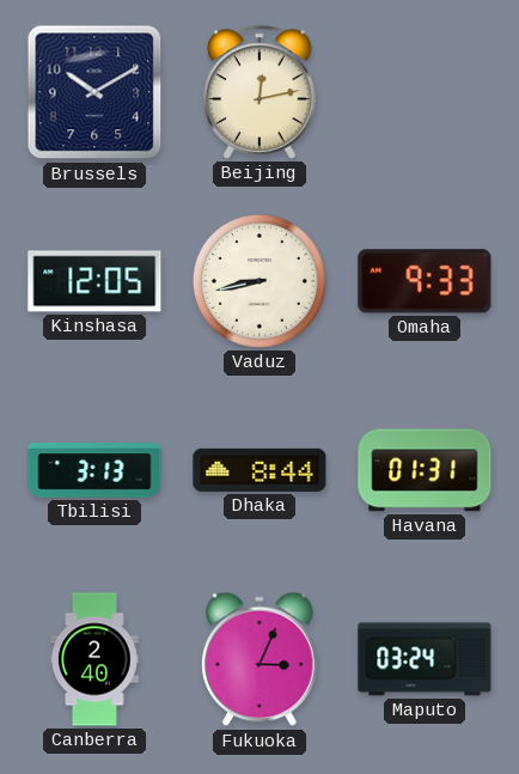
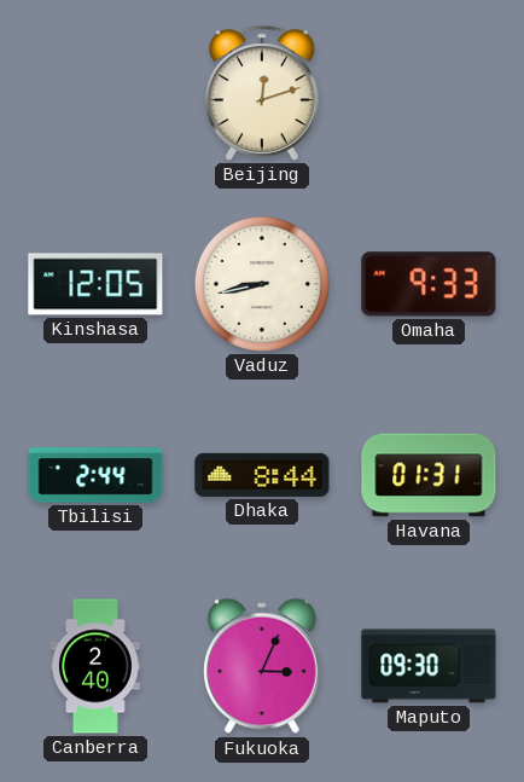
Brussels: 10:10 -> none (94, 92)
Beijing: 12:13 -> 12:12 (262, 93)
Tbilisi: 3:13 -> 2:44 (95, 475)
Maputo: 03:24 -> 09:30 (429, 666)
